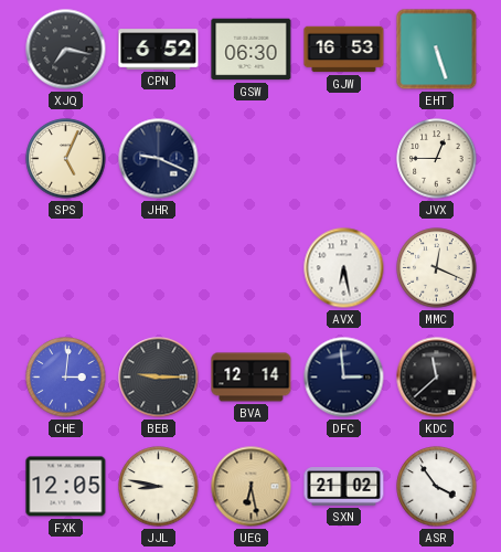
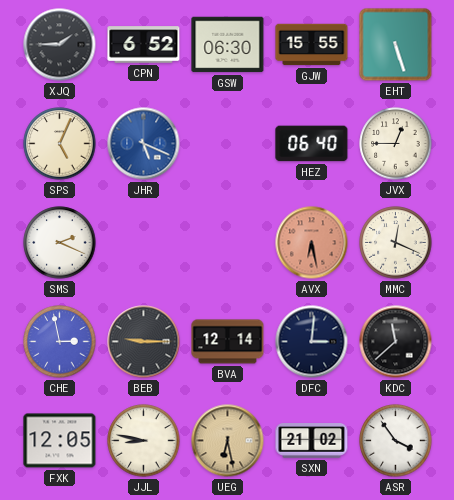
XJQ: 7:17 -> 1:45 (60, 45)
GJW: 16:53 -> 15:55 (312, 45)
JHR: 9:19 -> 5:19 (144, 144)
JHR dial: navy -> blue (144, 144)
HEZ: none -> 06:40 (312, 144)
SMS: none -> 2:19 (60, 243)
AVX dial: white -> salmon (312, 243)
CHE: 3:01 -> 2:58 (60, 342)
DFC: 2:59 -> 3:01 (312, 342)
